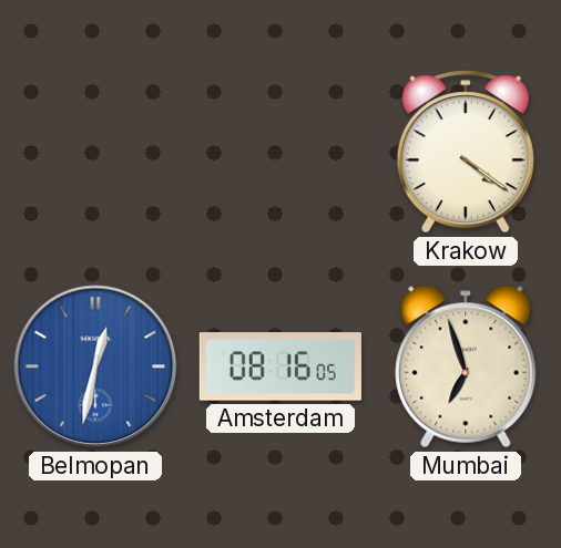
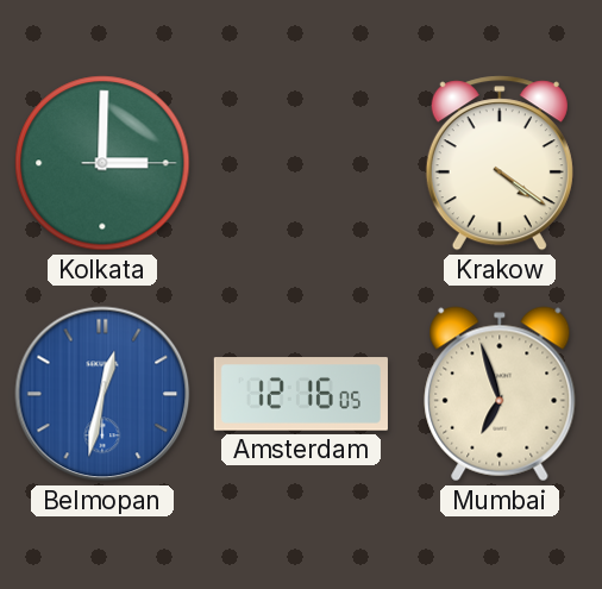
Kolkata: none -> 3:00 (102, 163)
Amsterdam: 08:16 -> 12:16 (301, 394)
